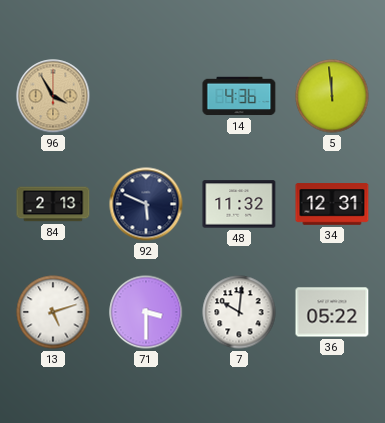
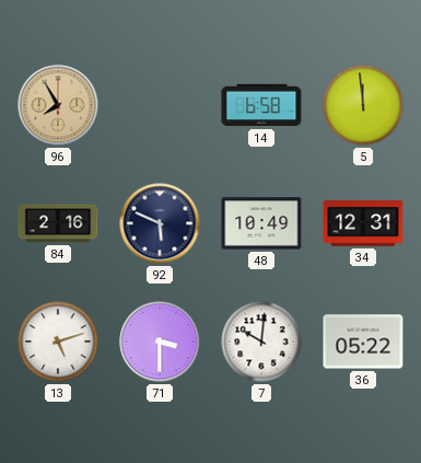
96: 3:55 -> 7:55 (58, 105)
14: 4:36 -> 6:58 (261, 105)
84: 2:13 -> 2:16 (58, 223)
48: 11:32 -> 10:49 (261, 223)
